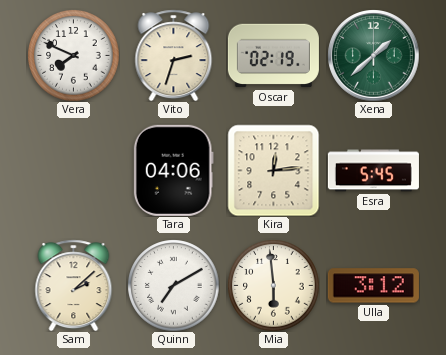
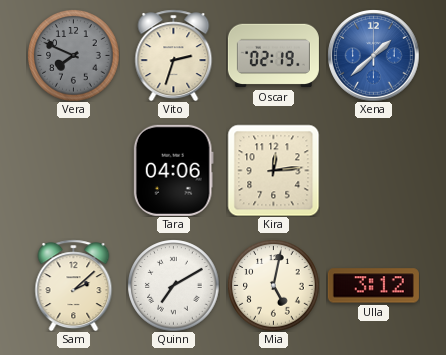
Vera dial: white -> grey (73, 55)
Xena dial: green -> blue (373, 55)
Esra: 5:45 -> none (373, 171)
Mia: 5:59 -> 5:02 (273, 285)
